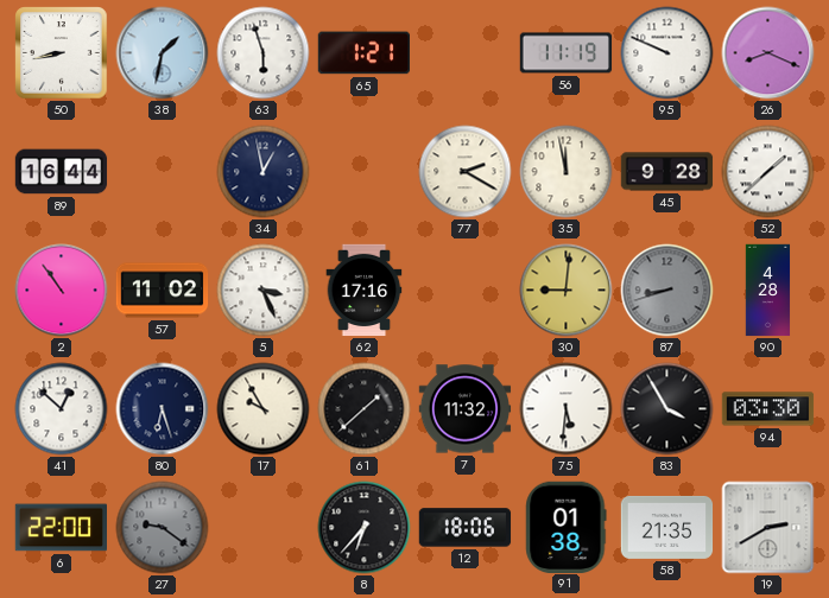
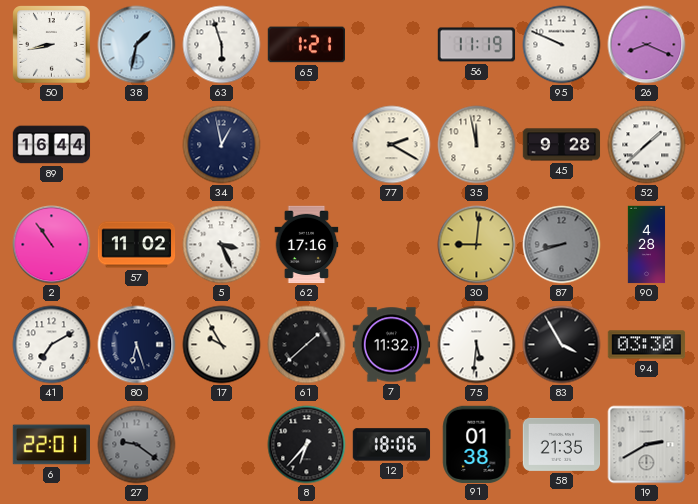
41: 12:52 -> 7:10 (52, 345)
6: 22:00 -> 22:01 (52, 445)
